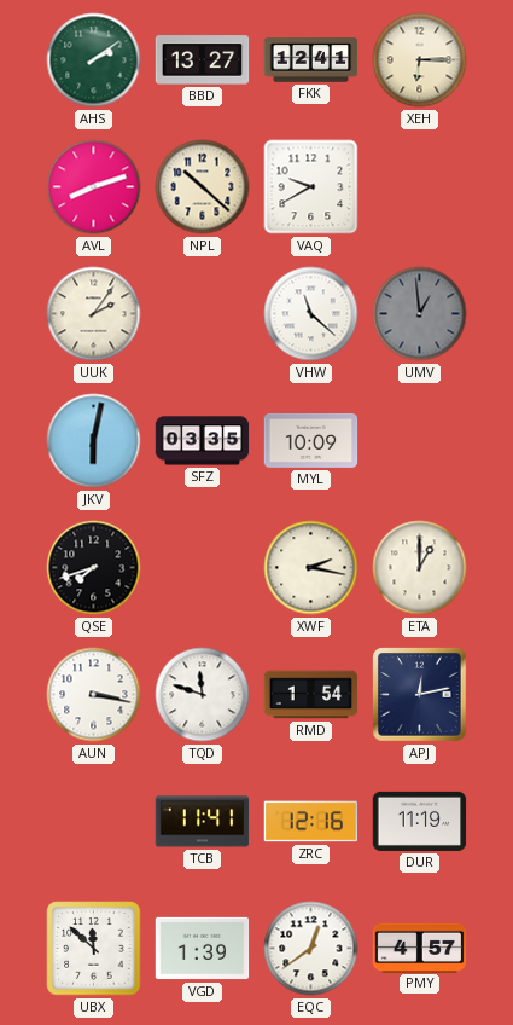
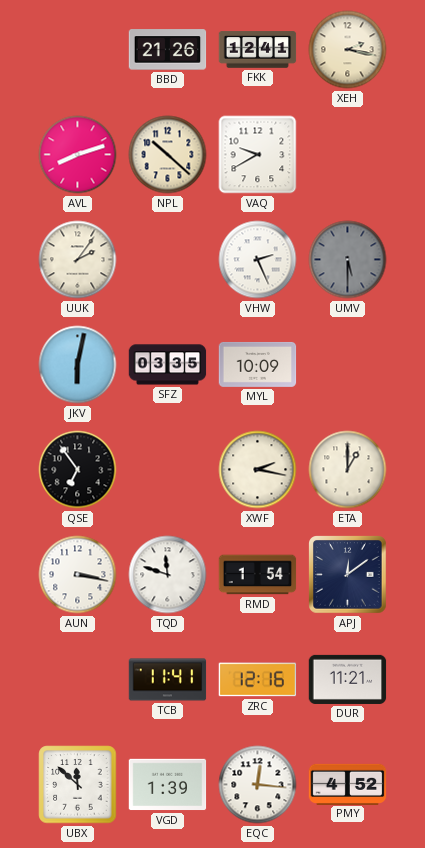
AHS: 2:09 -> none (94, 60)
BBD: 13:27 -> 21:26 (168, 50)
XEH: 6:15 -> 2:17 (348, 50)
VHW: 11:22 -> 2:26 (258, 260)
UMV: 12:59 -> 5:30 (348, 260)
QSE: 7:42 -> 6:54 (78, 470)
APJ: 12:13 -> 12:09 (348, 575)
DUR: 11:19 -> 11:21 (348, 679)
EQC: 12:39 -> 12:16 (258, 785)
PMY: 4:57 -> 4:52 (348, 784)
